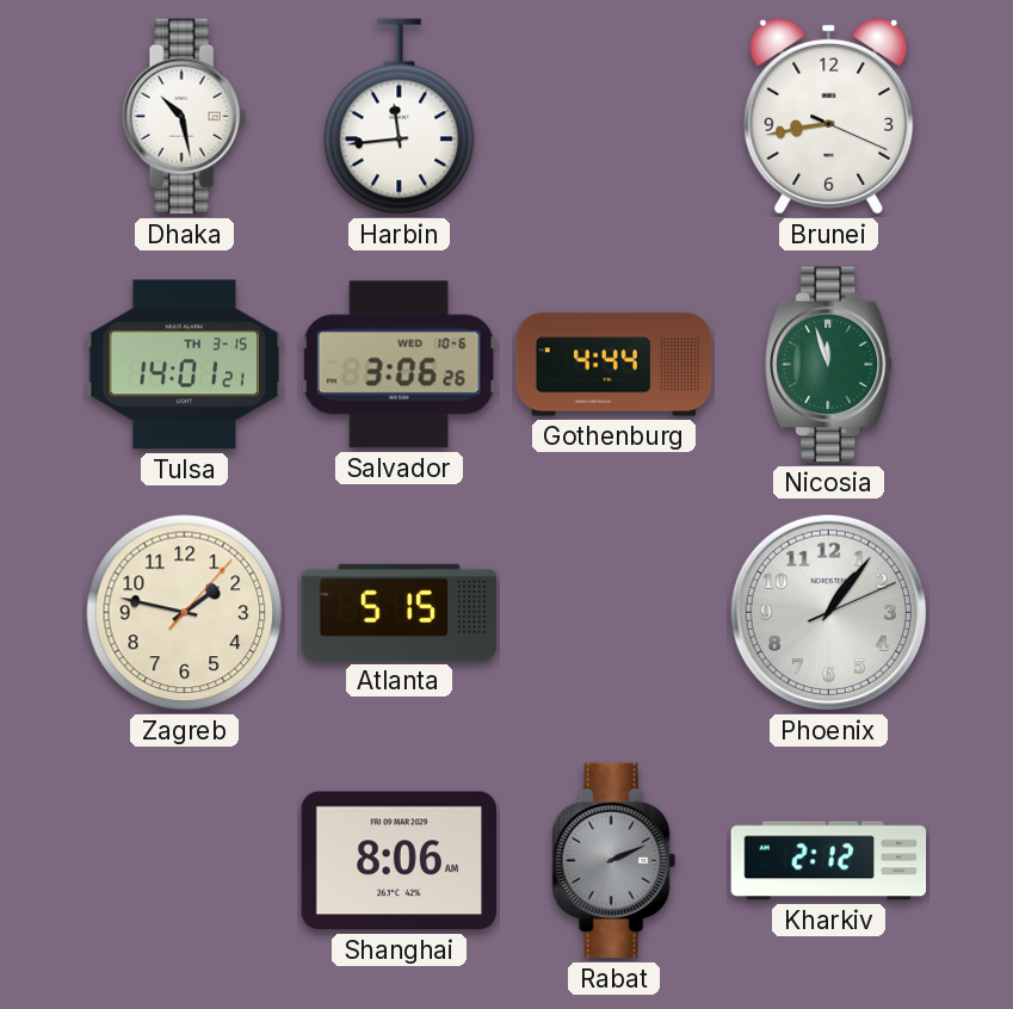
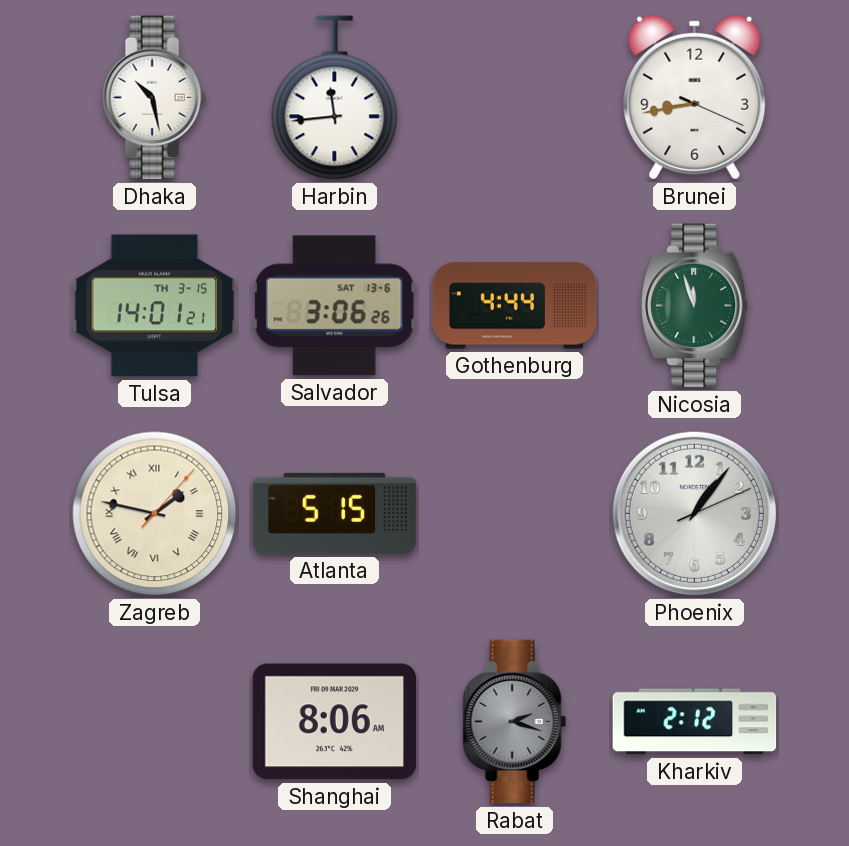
Salvador date: WED 10-6 -> SAT 13-6 (334, 306)
Zagreb numerals: Arabic -> Roman (155, 514)
Rabat: 2:11 -> 2:18 (514, 722)
